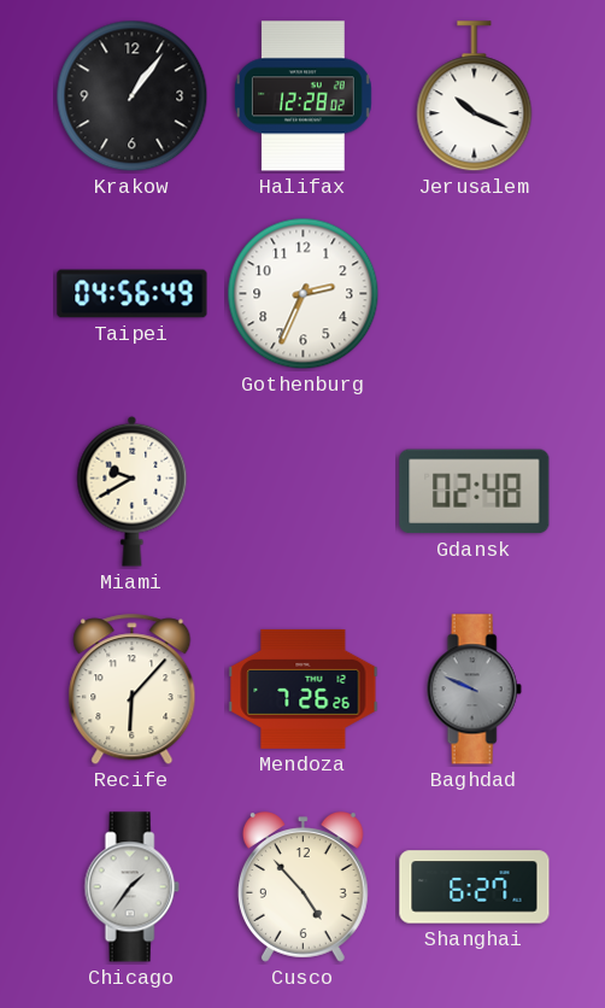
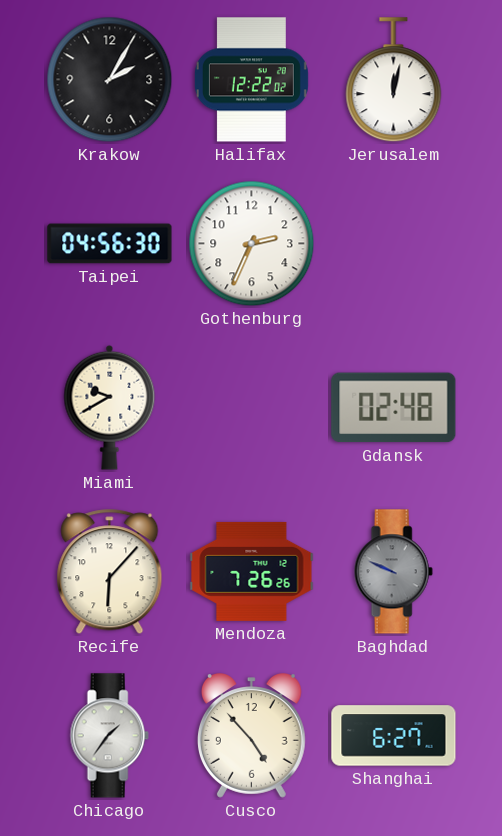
Krakow: 1:06 -> 2:05 (110, 80)
Halifax: 12:28 -> 12:22 (251, 80)
Jerusalem: 10:19 -> 12:02 (394, 80)
Taipei: 04:56:49 -> 04:56:30 (110, 244)
